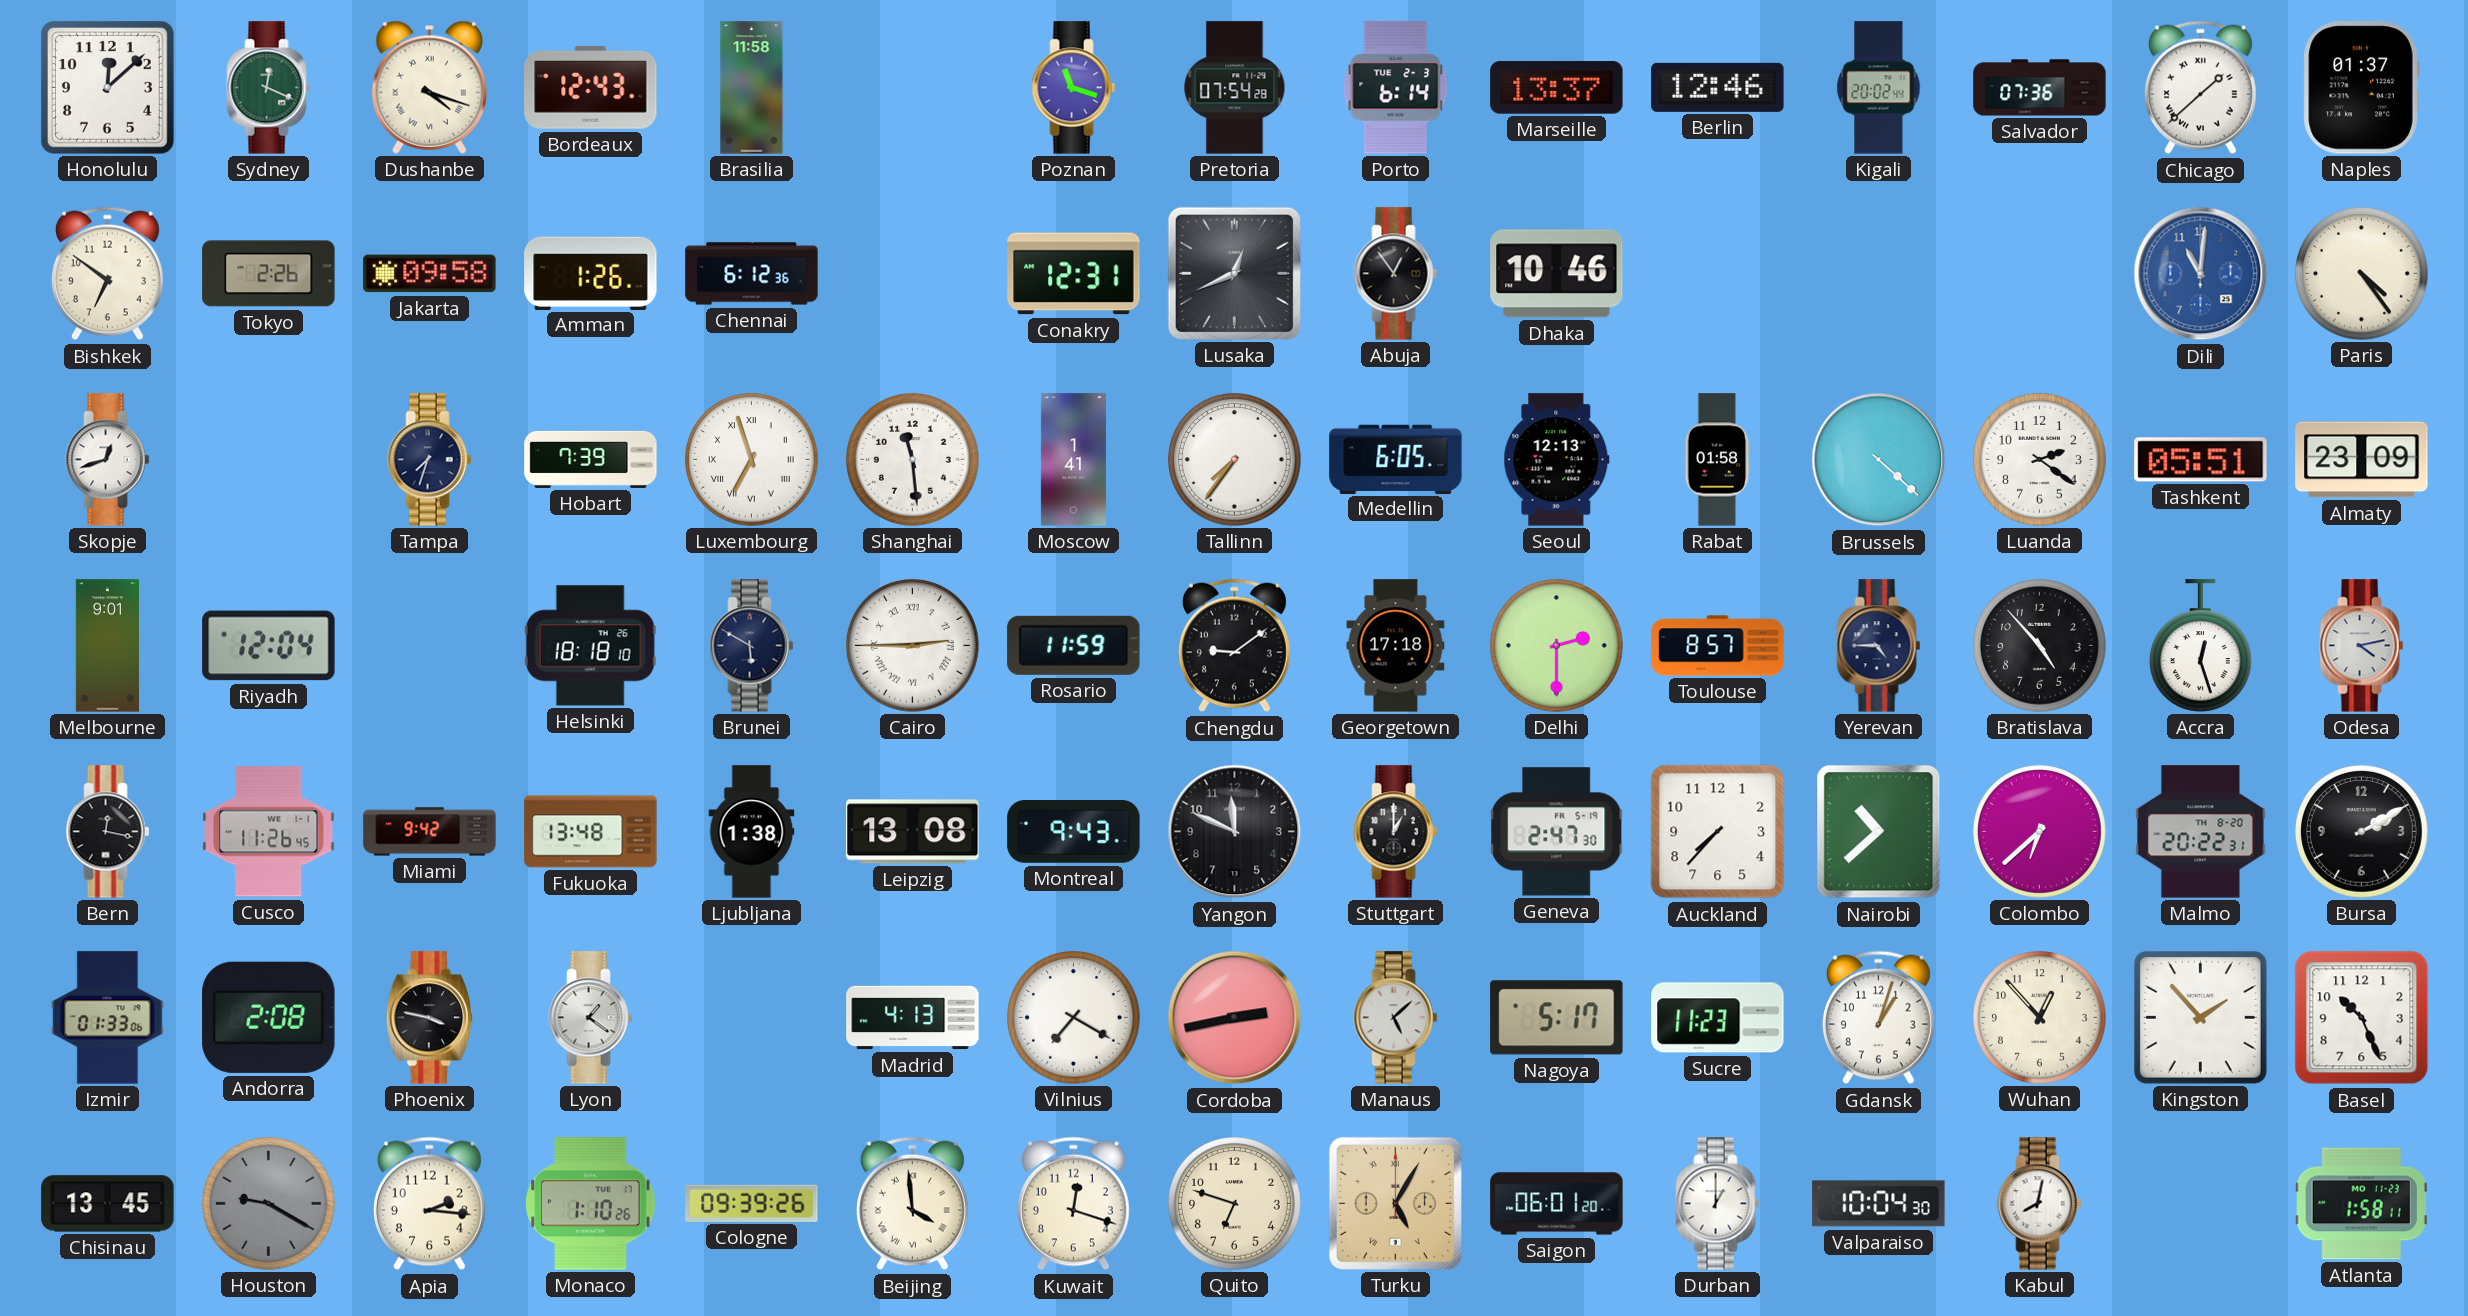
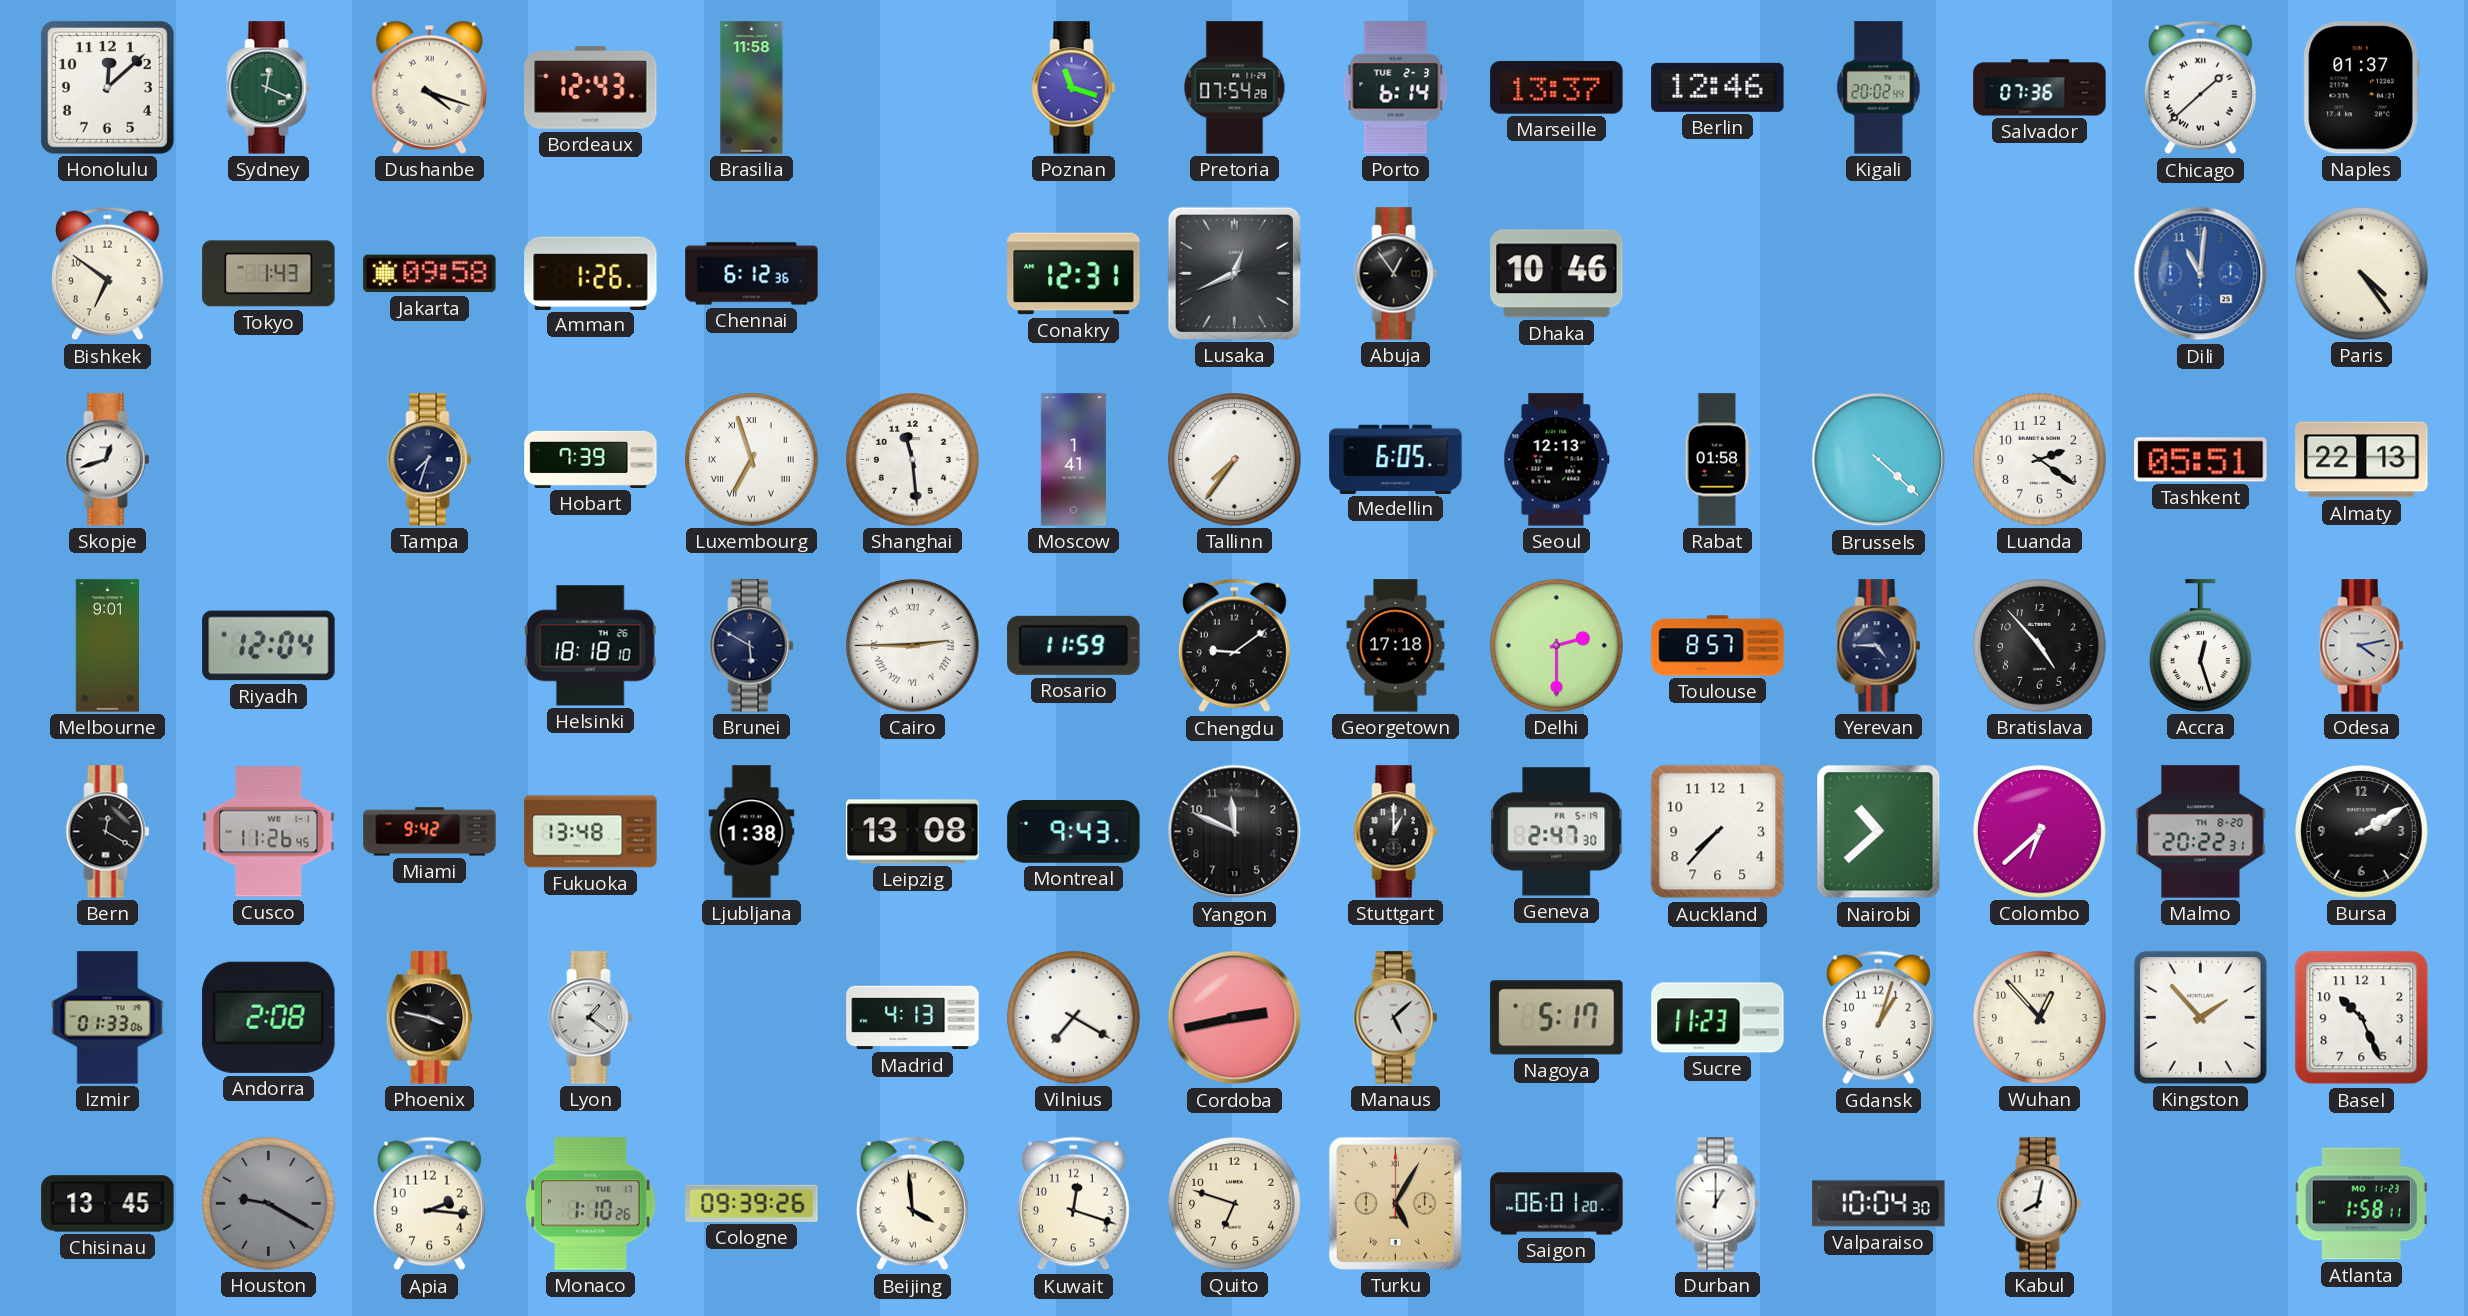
Tokyo: 2:26 -> 1:43 (269, 274)
Almaty: 23:09 -> 22:13 (2362, 460)
Bern: 12:17 -> 12:20 (108, 832)
